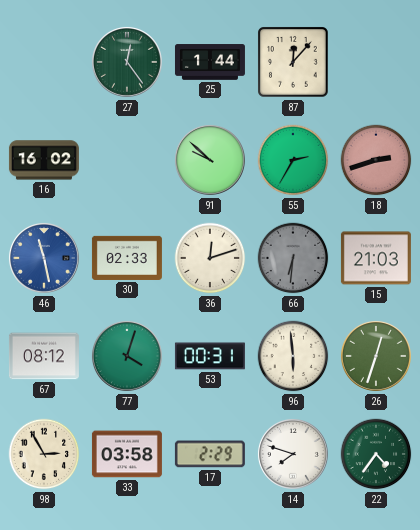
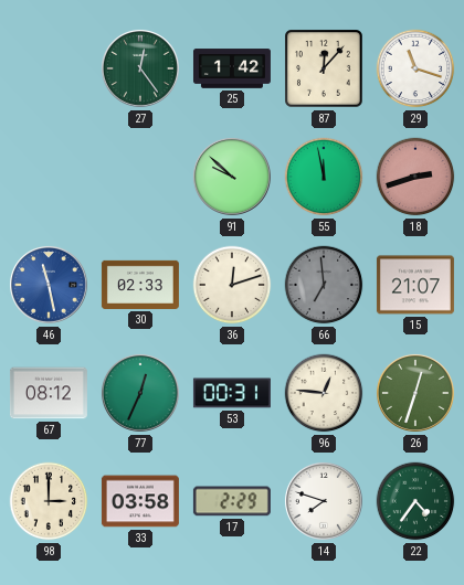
25: 1:44 -> 1:42 (232, 68)
29: none -> 11:18 (415, 68)
16: 16:02 -> none (44, 160)
55: 2:35 -> 11:58 (324, 177)
66: 6:31 -> 6:59 (324, 285)
15: 21:03 -> 21:07 (415, 285)
77: 4:03 -> 12:34 (140, 393)
96: 5:59 -> 12:46 (324, 393)
98: 2:55 -> 3:00 (49, 501)
